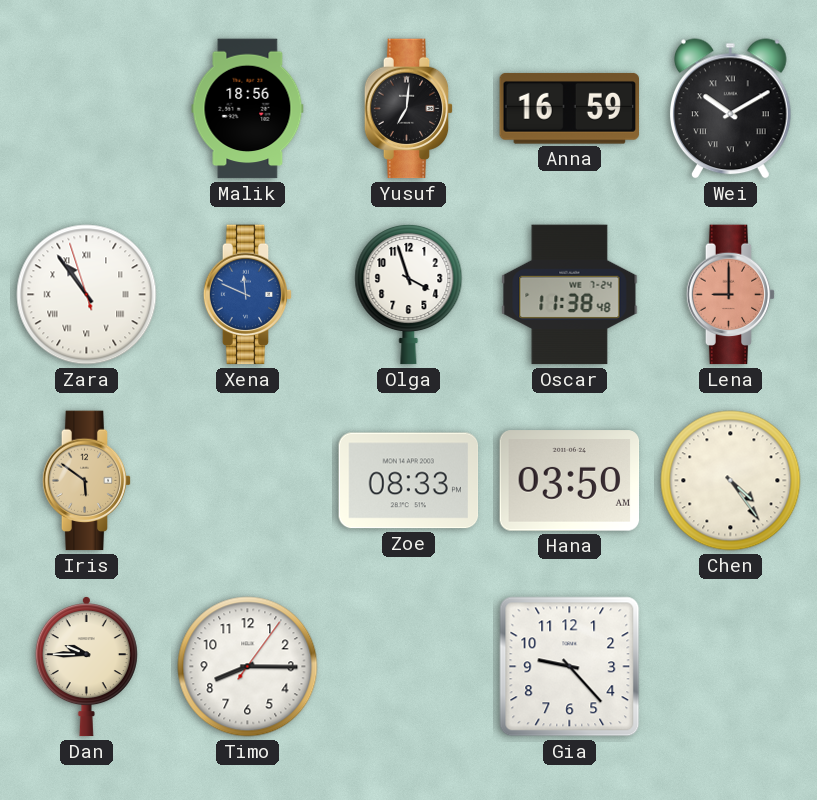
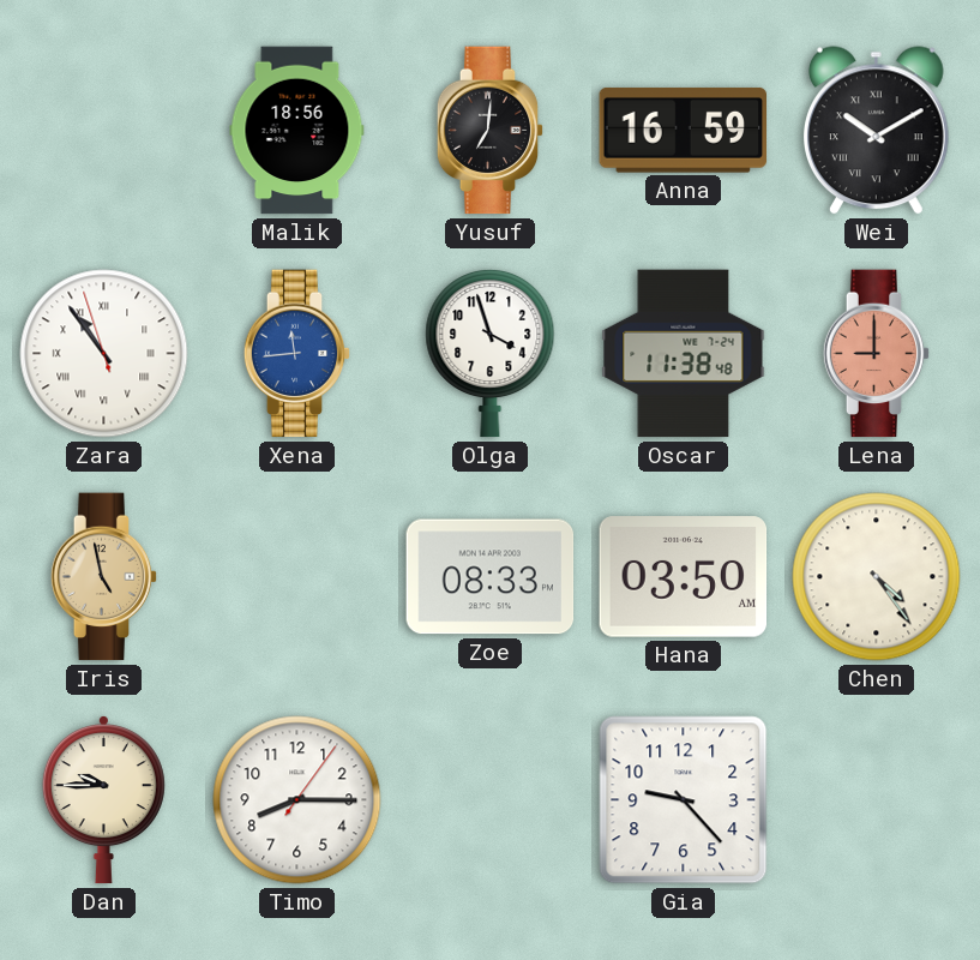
Xena: 11:49 -> 11:44 (297, 354)
Iris: 5:51 -> 4:58 (104, 577)
